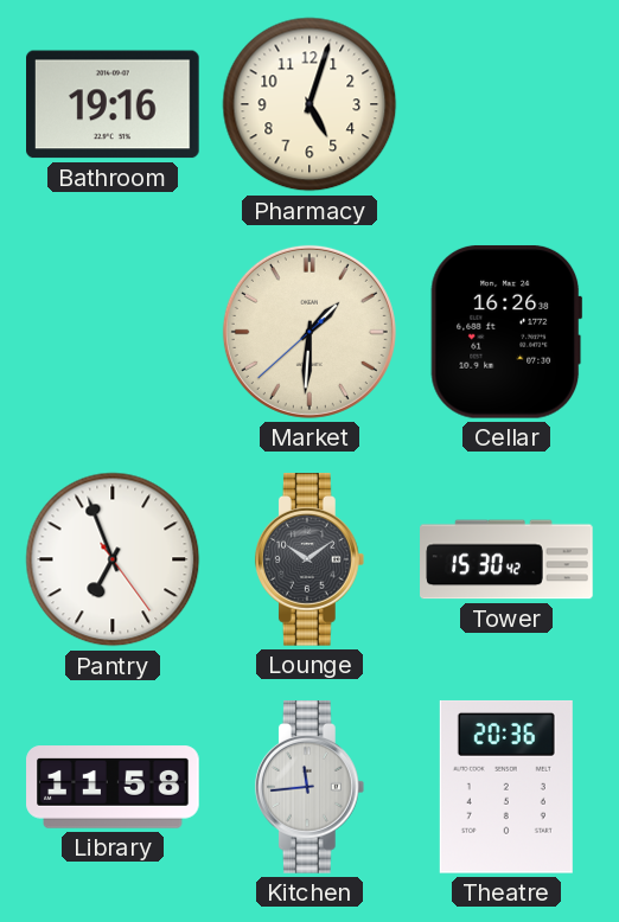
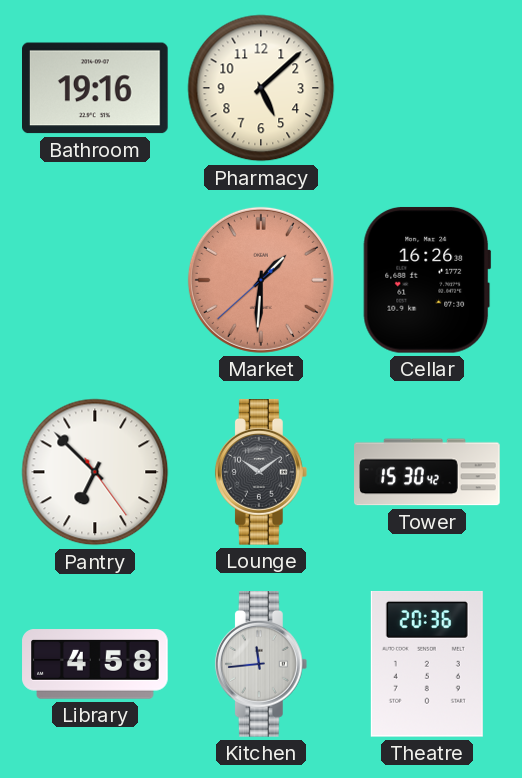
Pharmacy: 5:03 -> 5:08 (261, 88)
Market dial: cream -> salmon (261, 280)
Pantry: 6:56 -> 6:52 (95, 472)
Library: 11:58 -> 4:58 (95, 664)
